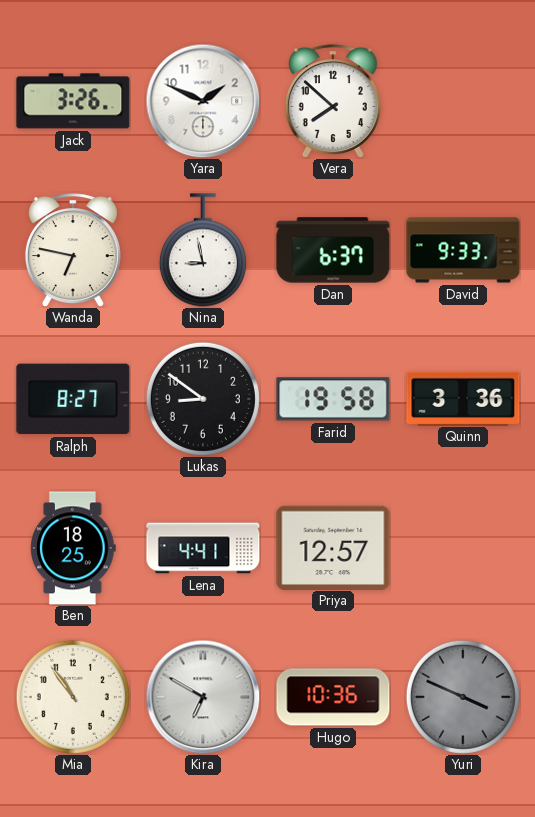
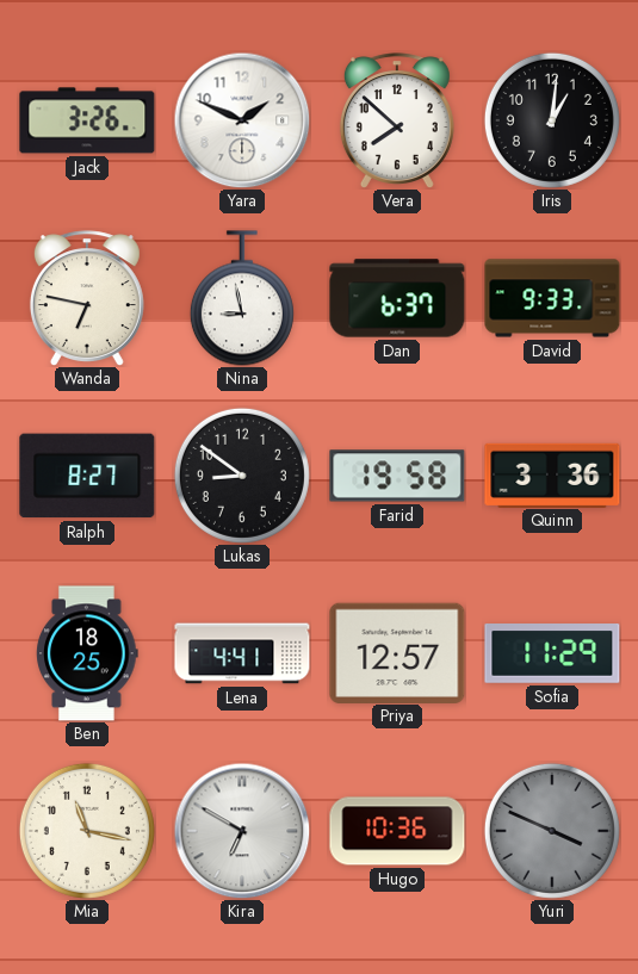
Iris: none -> 1:01 (552, 120)
Sofia: none -> 11:29 (552, 653)
Mia: 10:54 -> 11:17 (87, 831)
